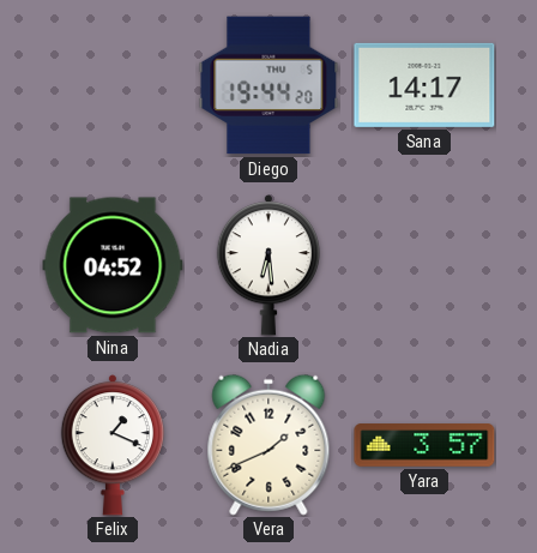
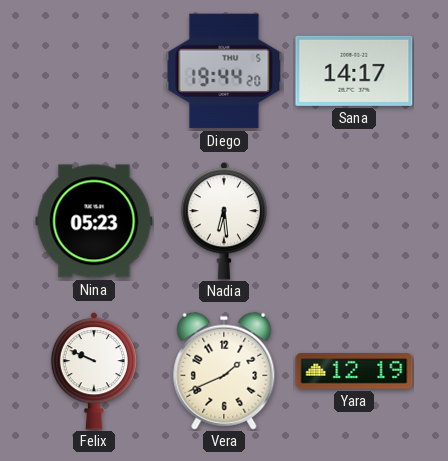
Nina: 04:52 -> 05:23 (94, 221)
Felix: 1:19 -> 9:49 (93, 371)
Yara: 3:57 -> 12:19 (354, 371)
